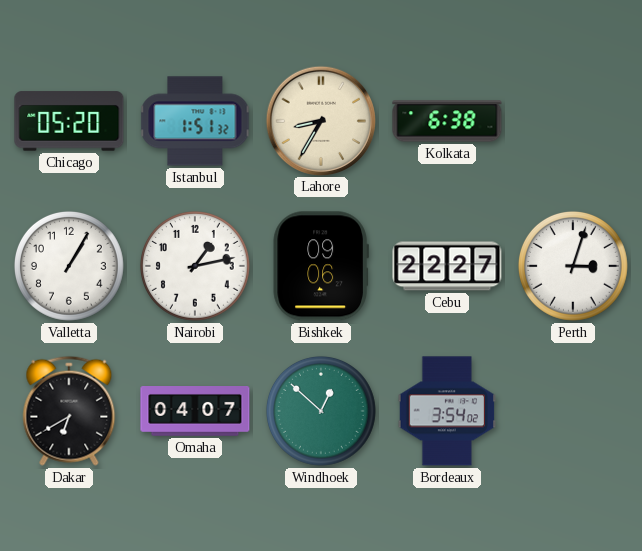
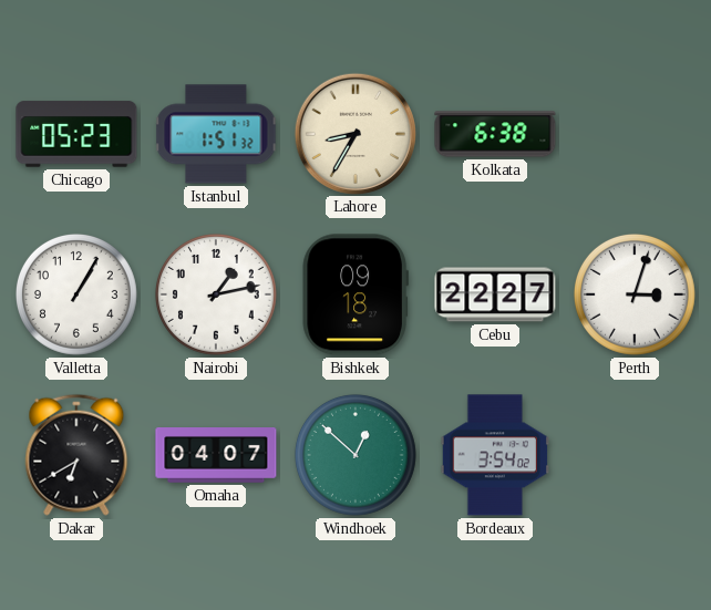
Chicago: 05:20 -> 05:23 (76, 134)
Bishkek: 09:06 -> 09:18 (355, 294)
